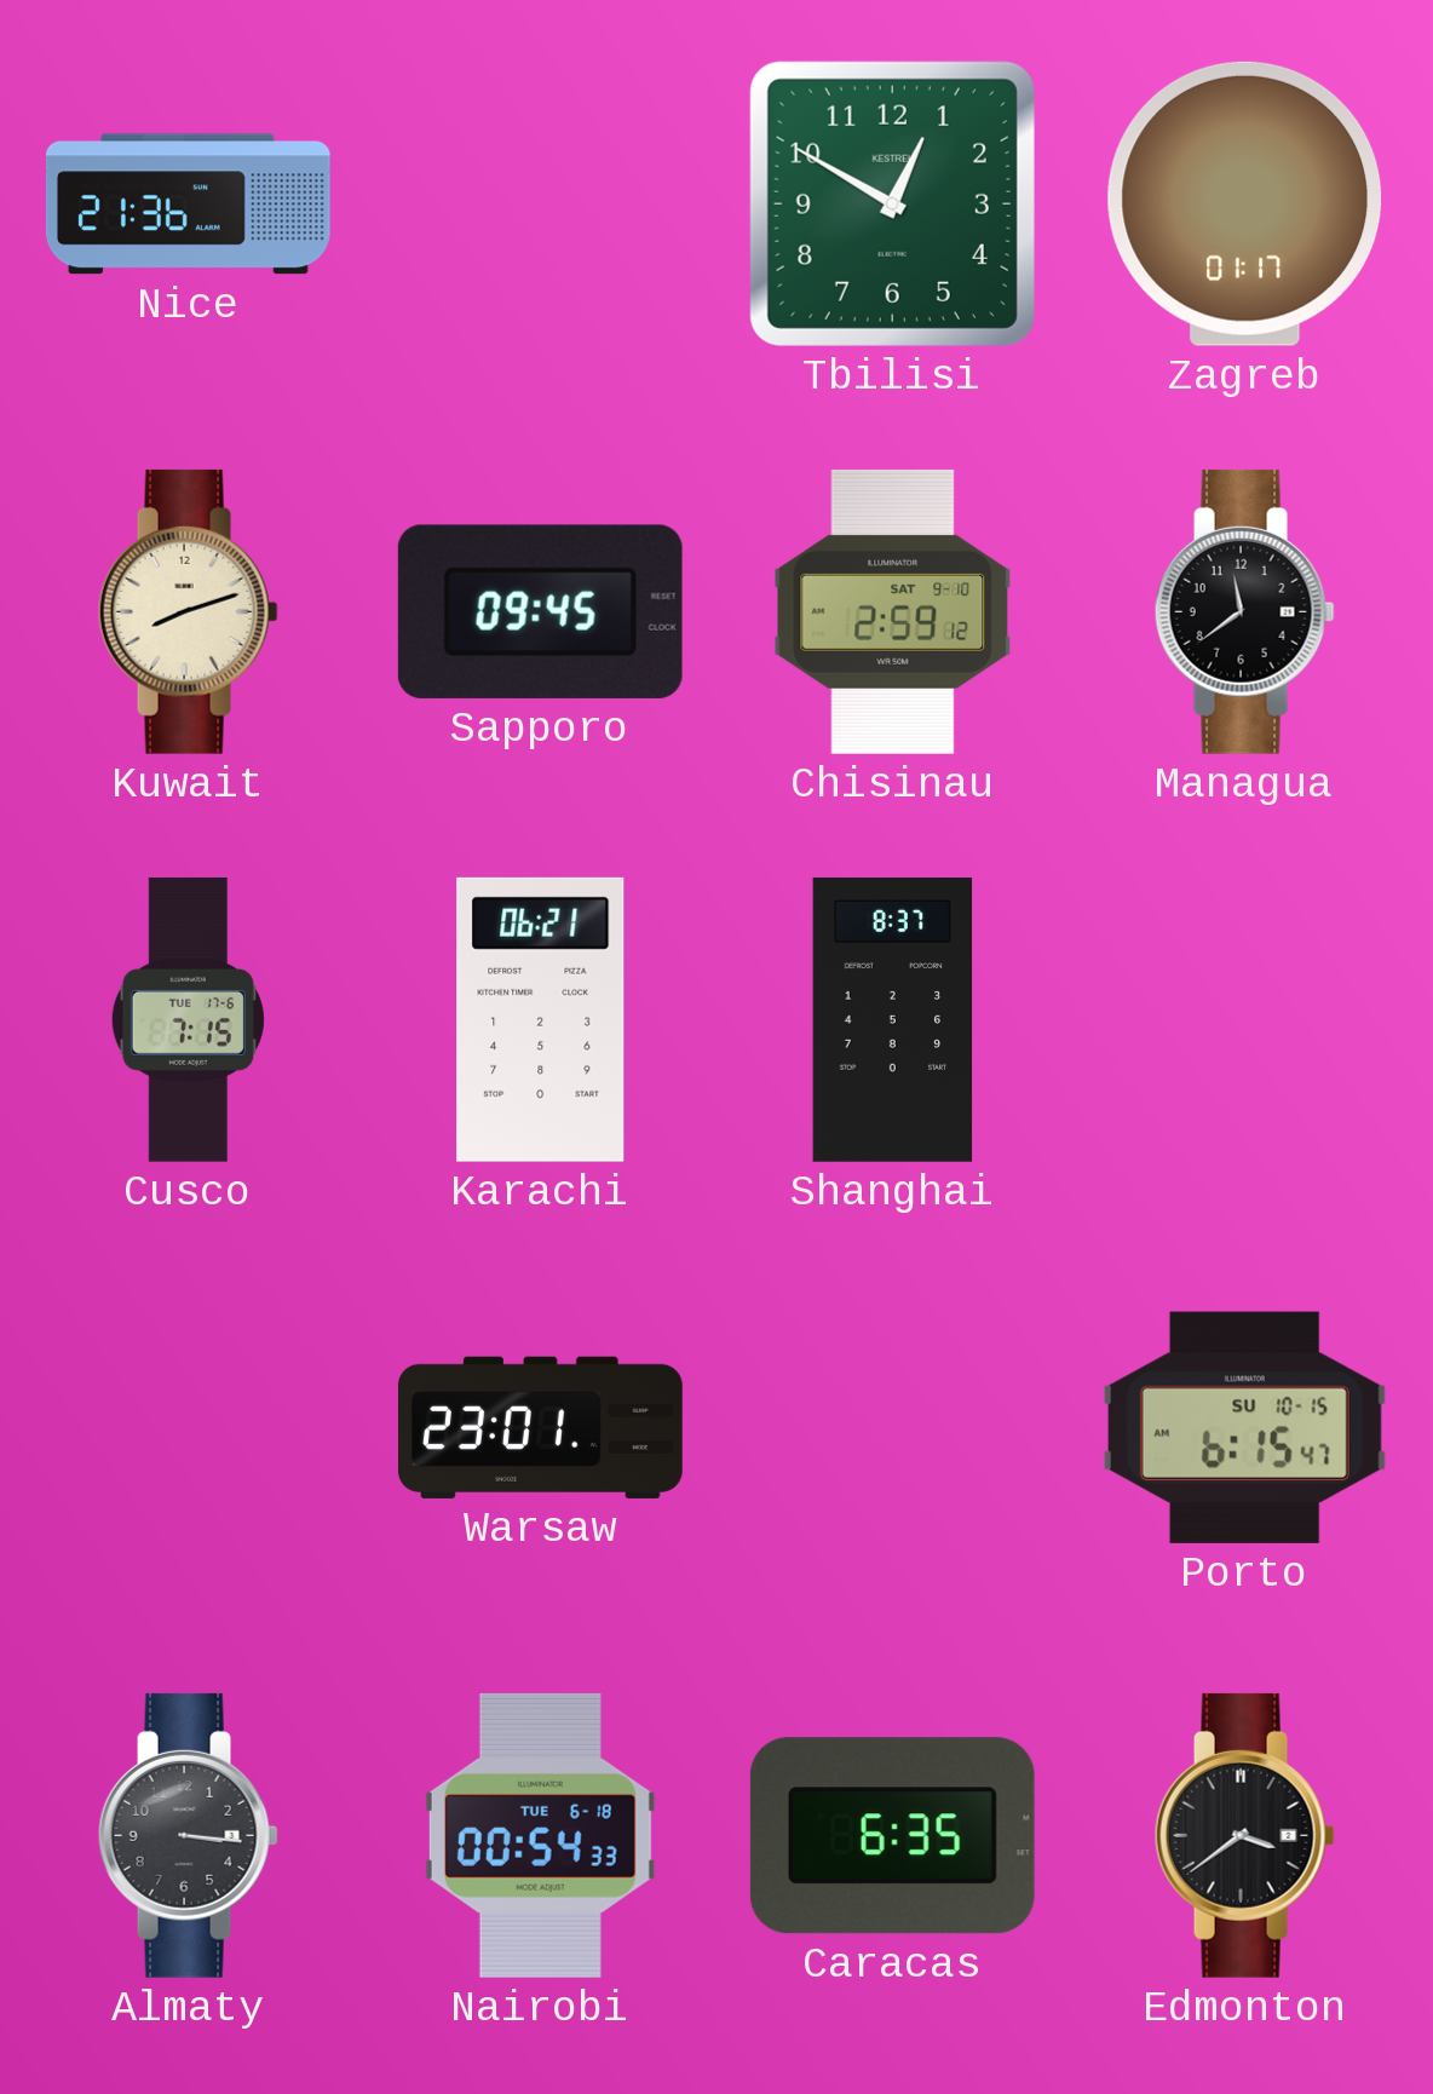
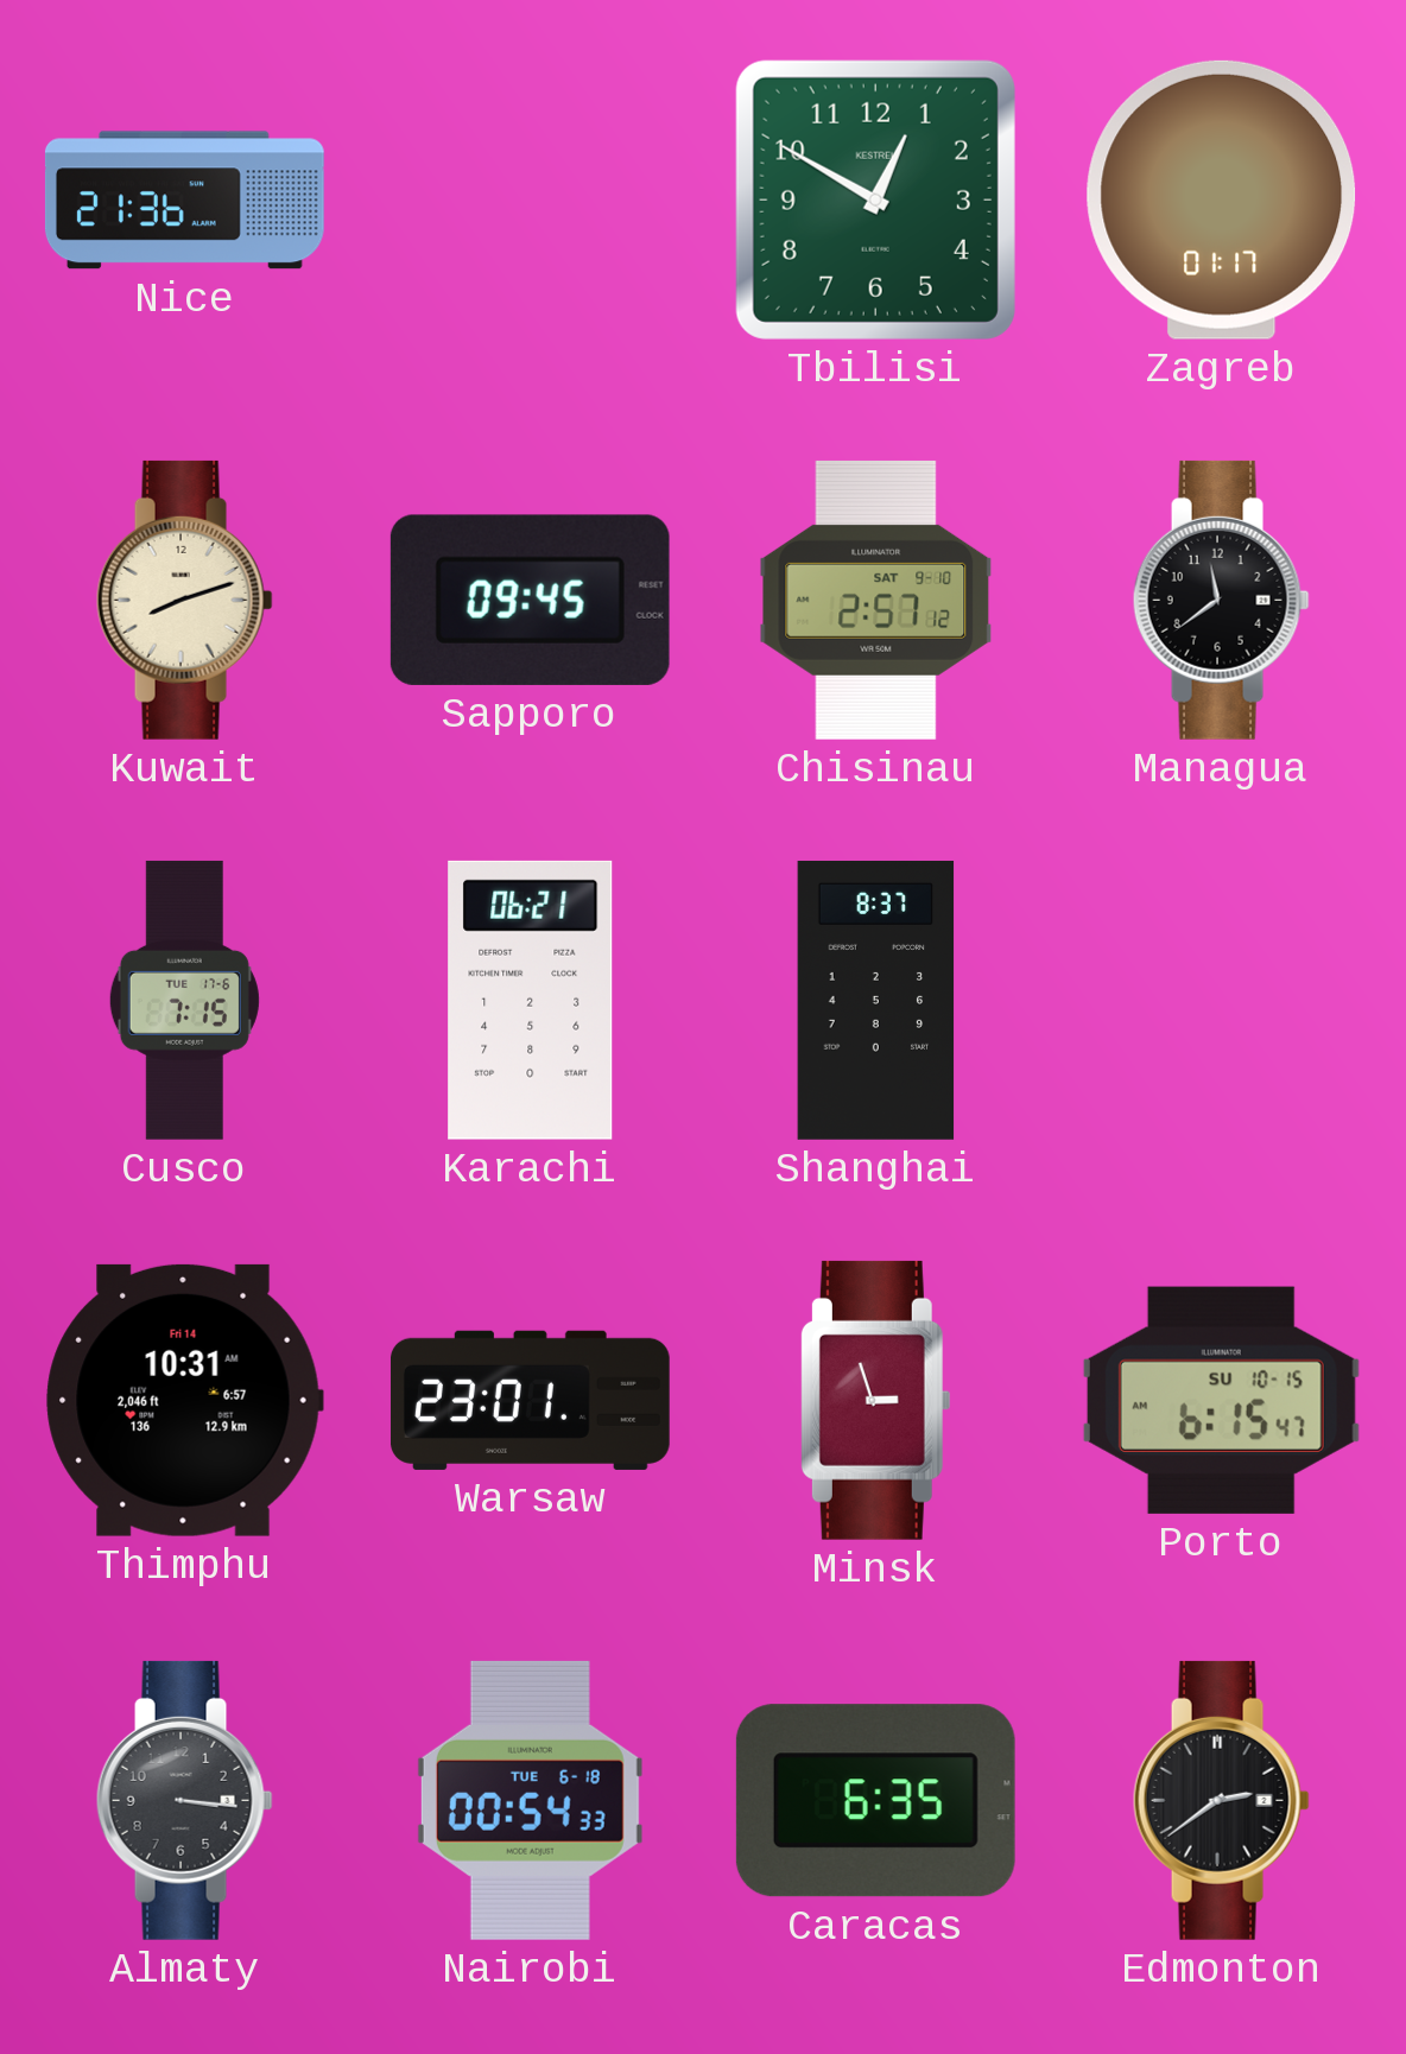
Chisinau: 2:59 -> 2:57 (876, 600)
Thimphu: none -> 10:31 (184, 1400)
Minsk: none -> 2:57 (875, 1400)
Edmonton: 3:39 -> 2:39 (1221, 1800)
